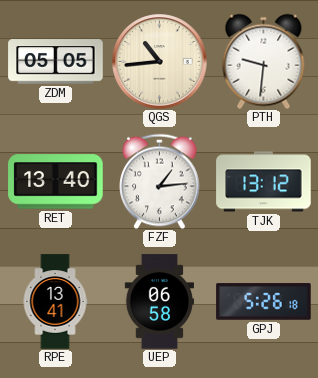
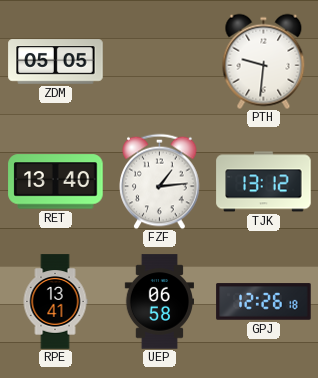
QGS: 10:44 -> none (160, 62)
GPJ: 5:26 -> 12:26 (264, 302)
